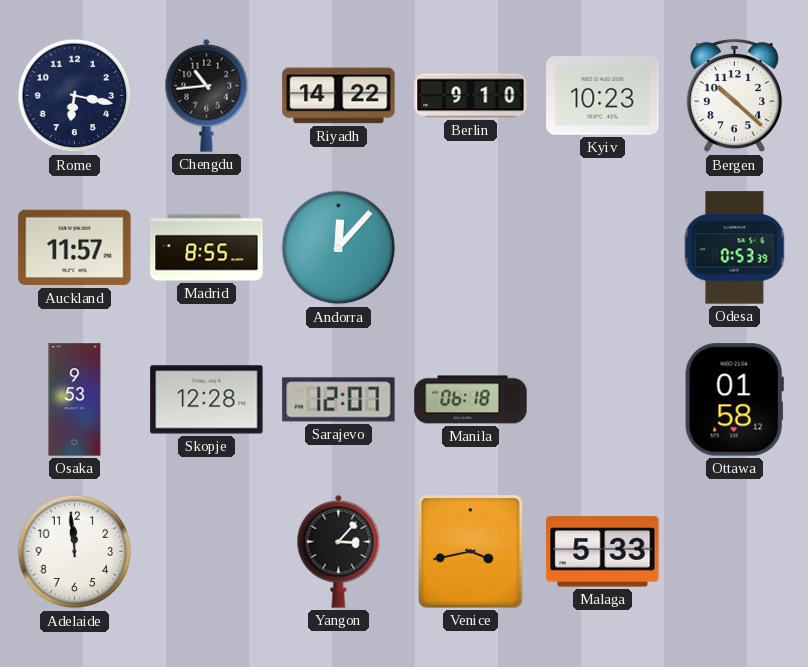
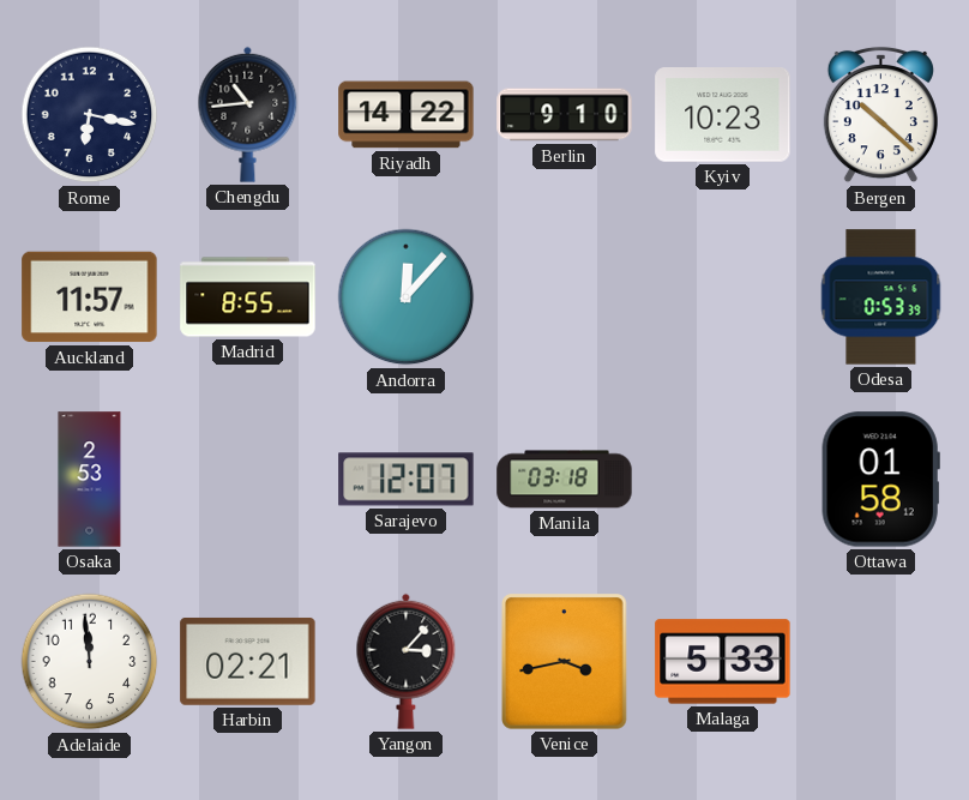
Osaka: 9:53 -> 2:53 (90, 480)
Skopje: 12:28 -> none (207, 400)
Manila: 06:18 -> 03:18 (565, 480)
Harbin: none -> 02:21 (248, 661)
